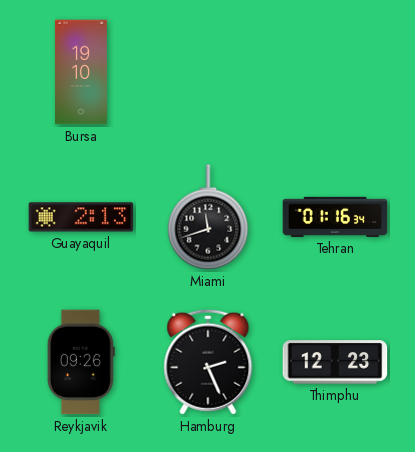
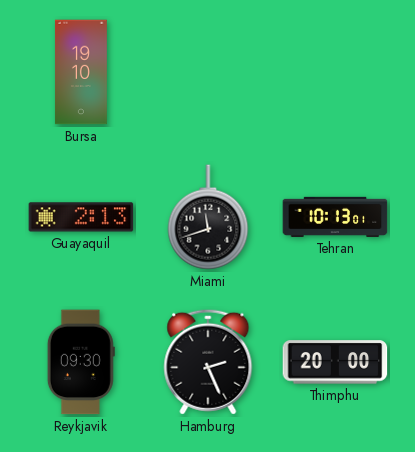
Tehran: 01:16 -> 10:13 (335, 217)
Reykjavik: 09:26 -> 09:30 (81, 362)
Thimphu: 12:23 -> 20:00 (335, 362)
